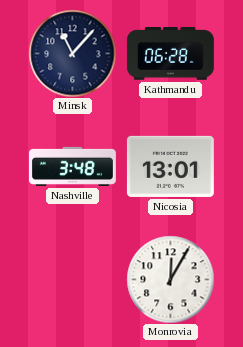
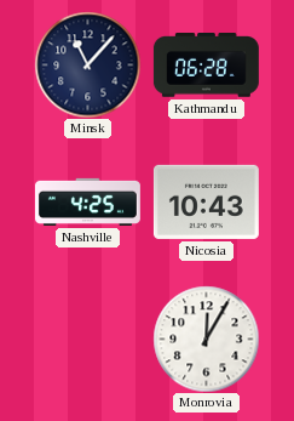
Nashville: 3:48 -> 4:25 (87, 201)
Nicosia: 13:01 -> 10:43 (206, 201)
